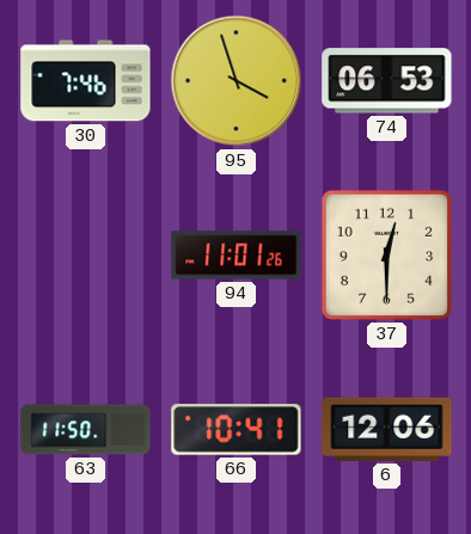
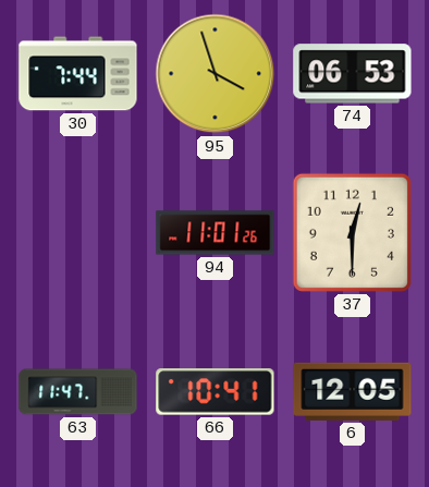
30: 7:46 -> 7:44 (78, 74)
63: 11:50 -> 11:47 (78, 392)
6: 12:06 -> 12:05 (353, 391)
